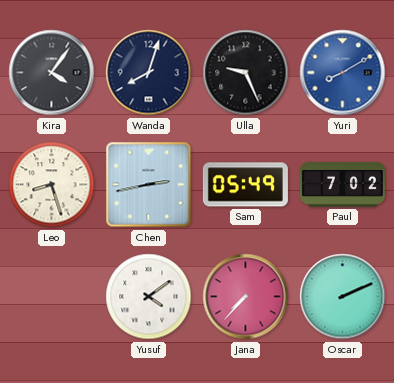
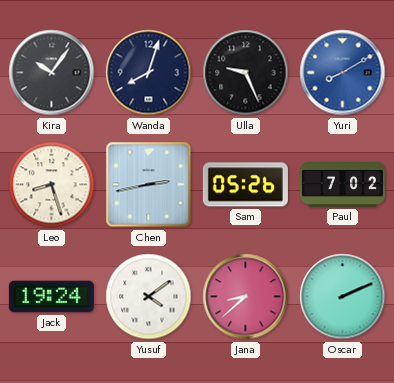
Kira: 4:06 -> 10:06 (52, 73)
Sam: 05:49 -> 05:26 (245, 185)
Jack: none -> 19:24 (51, 297)
Jana: 7:37 -> 8:38 (246, 297)
